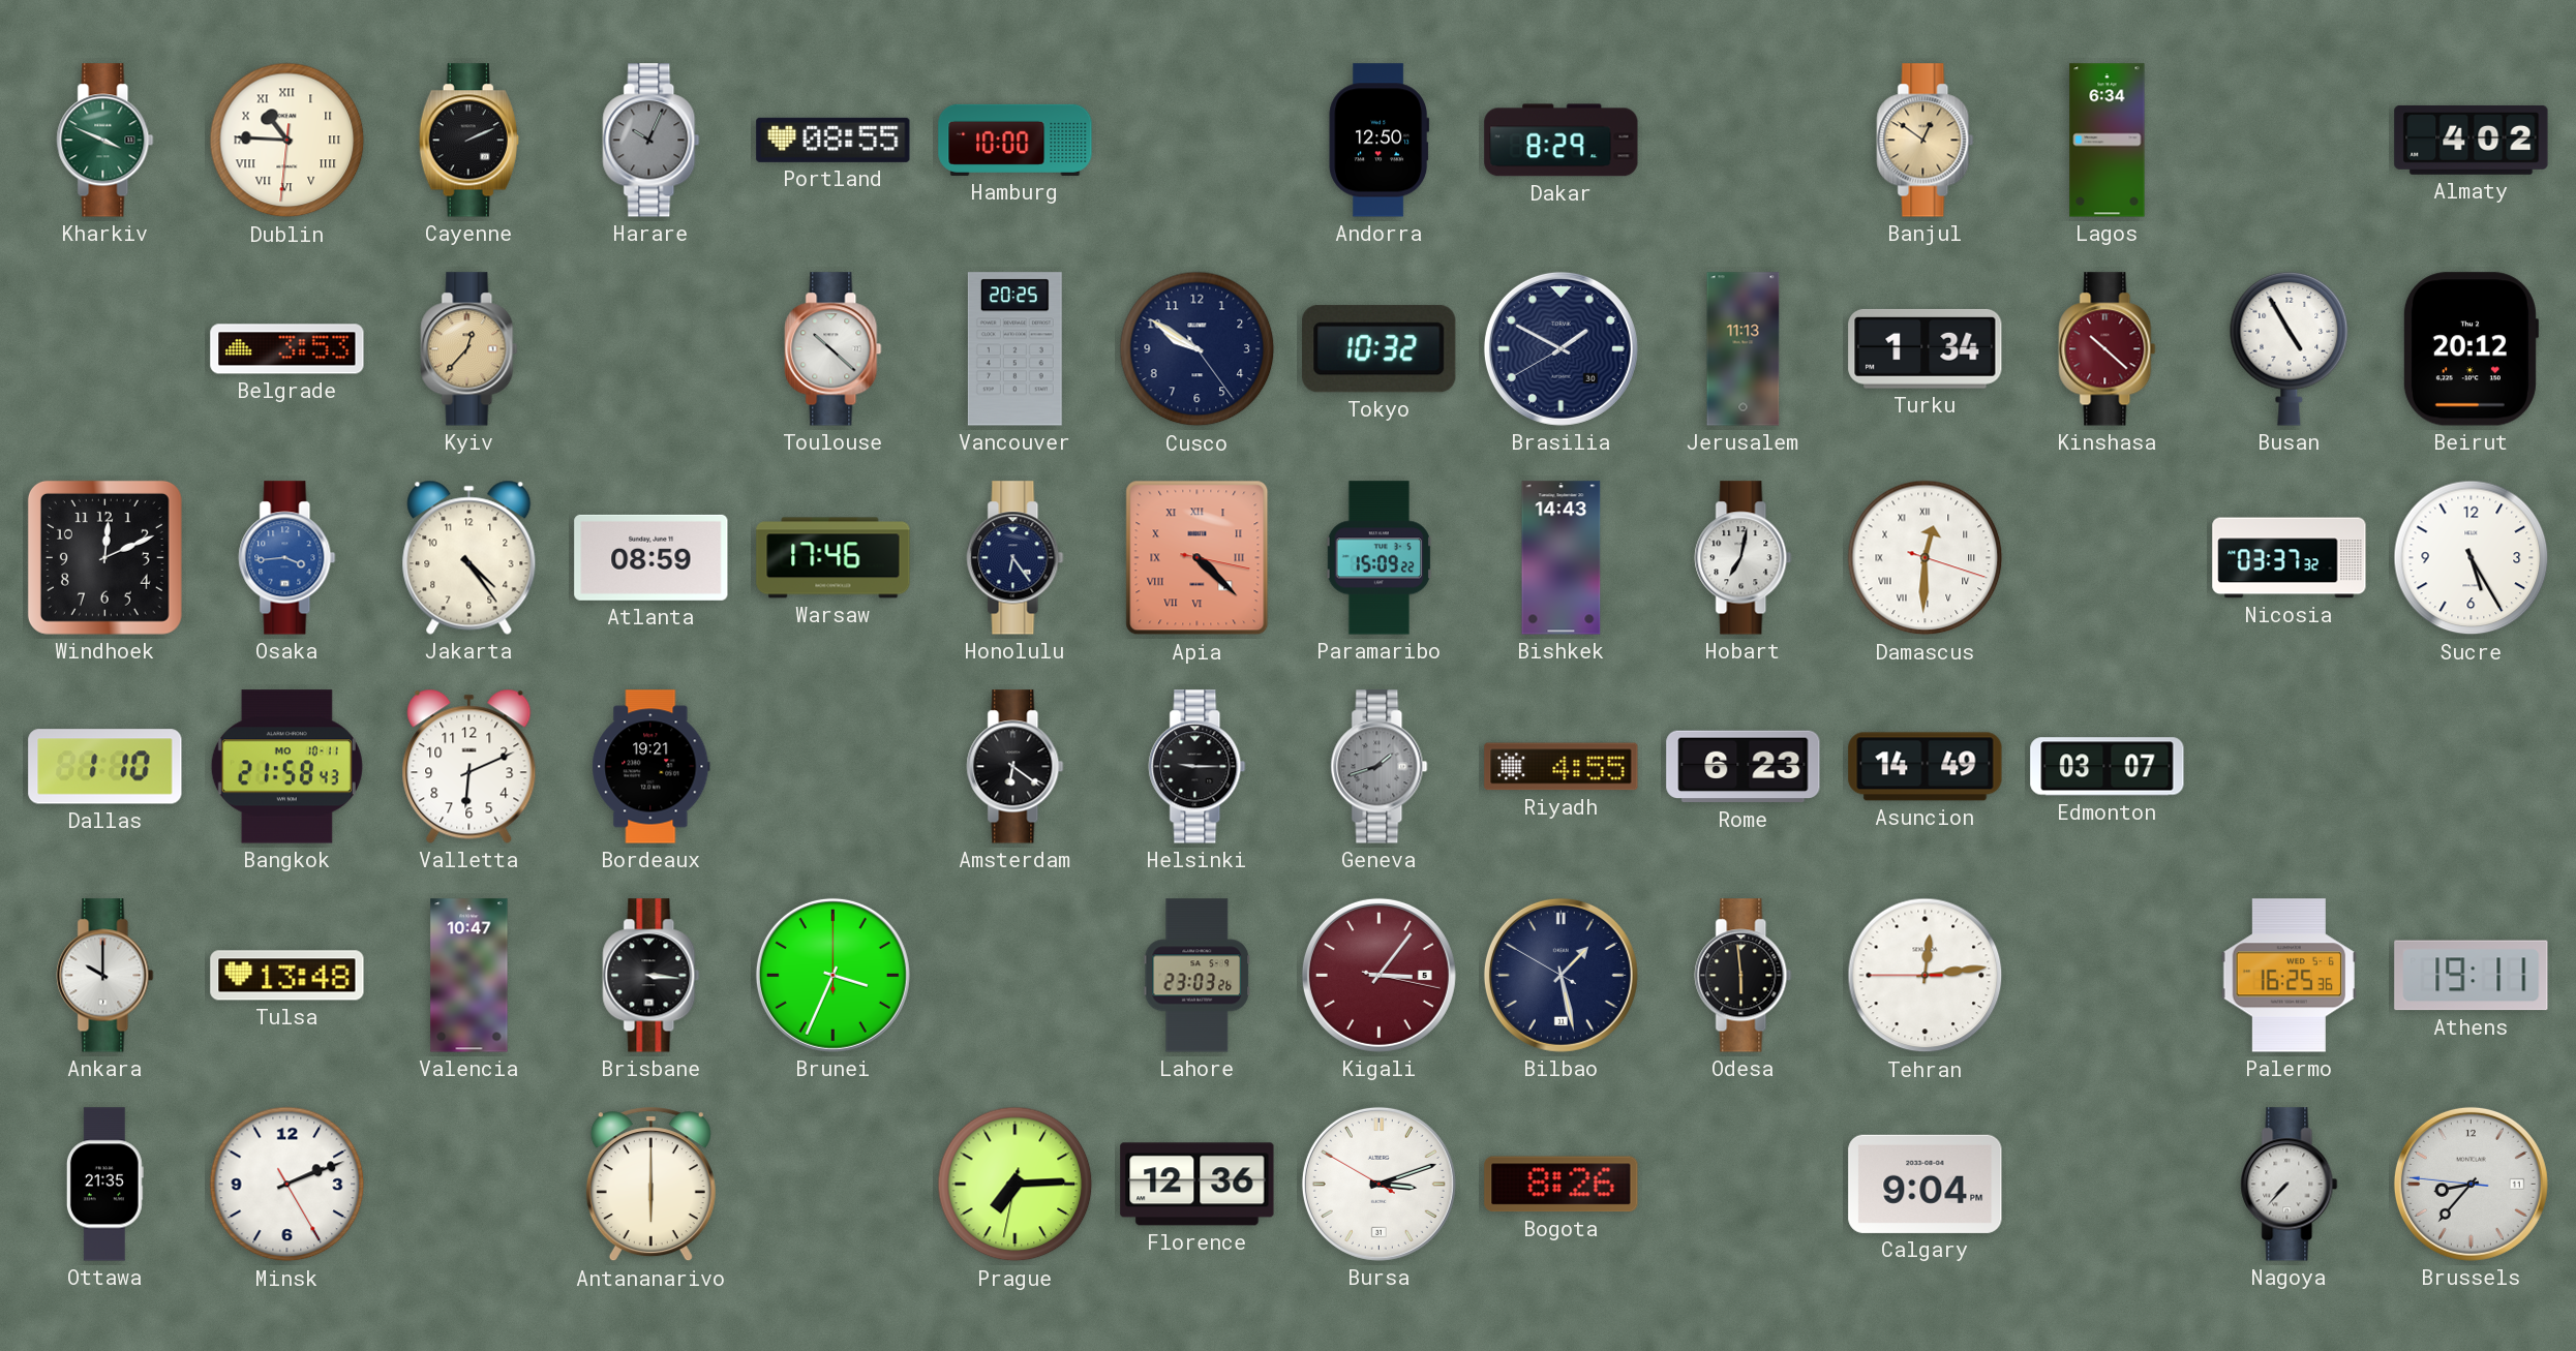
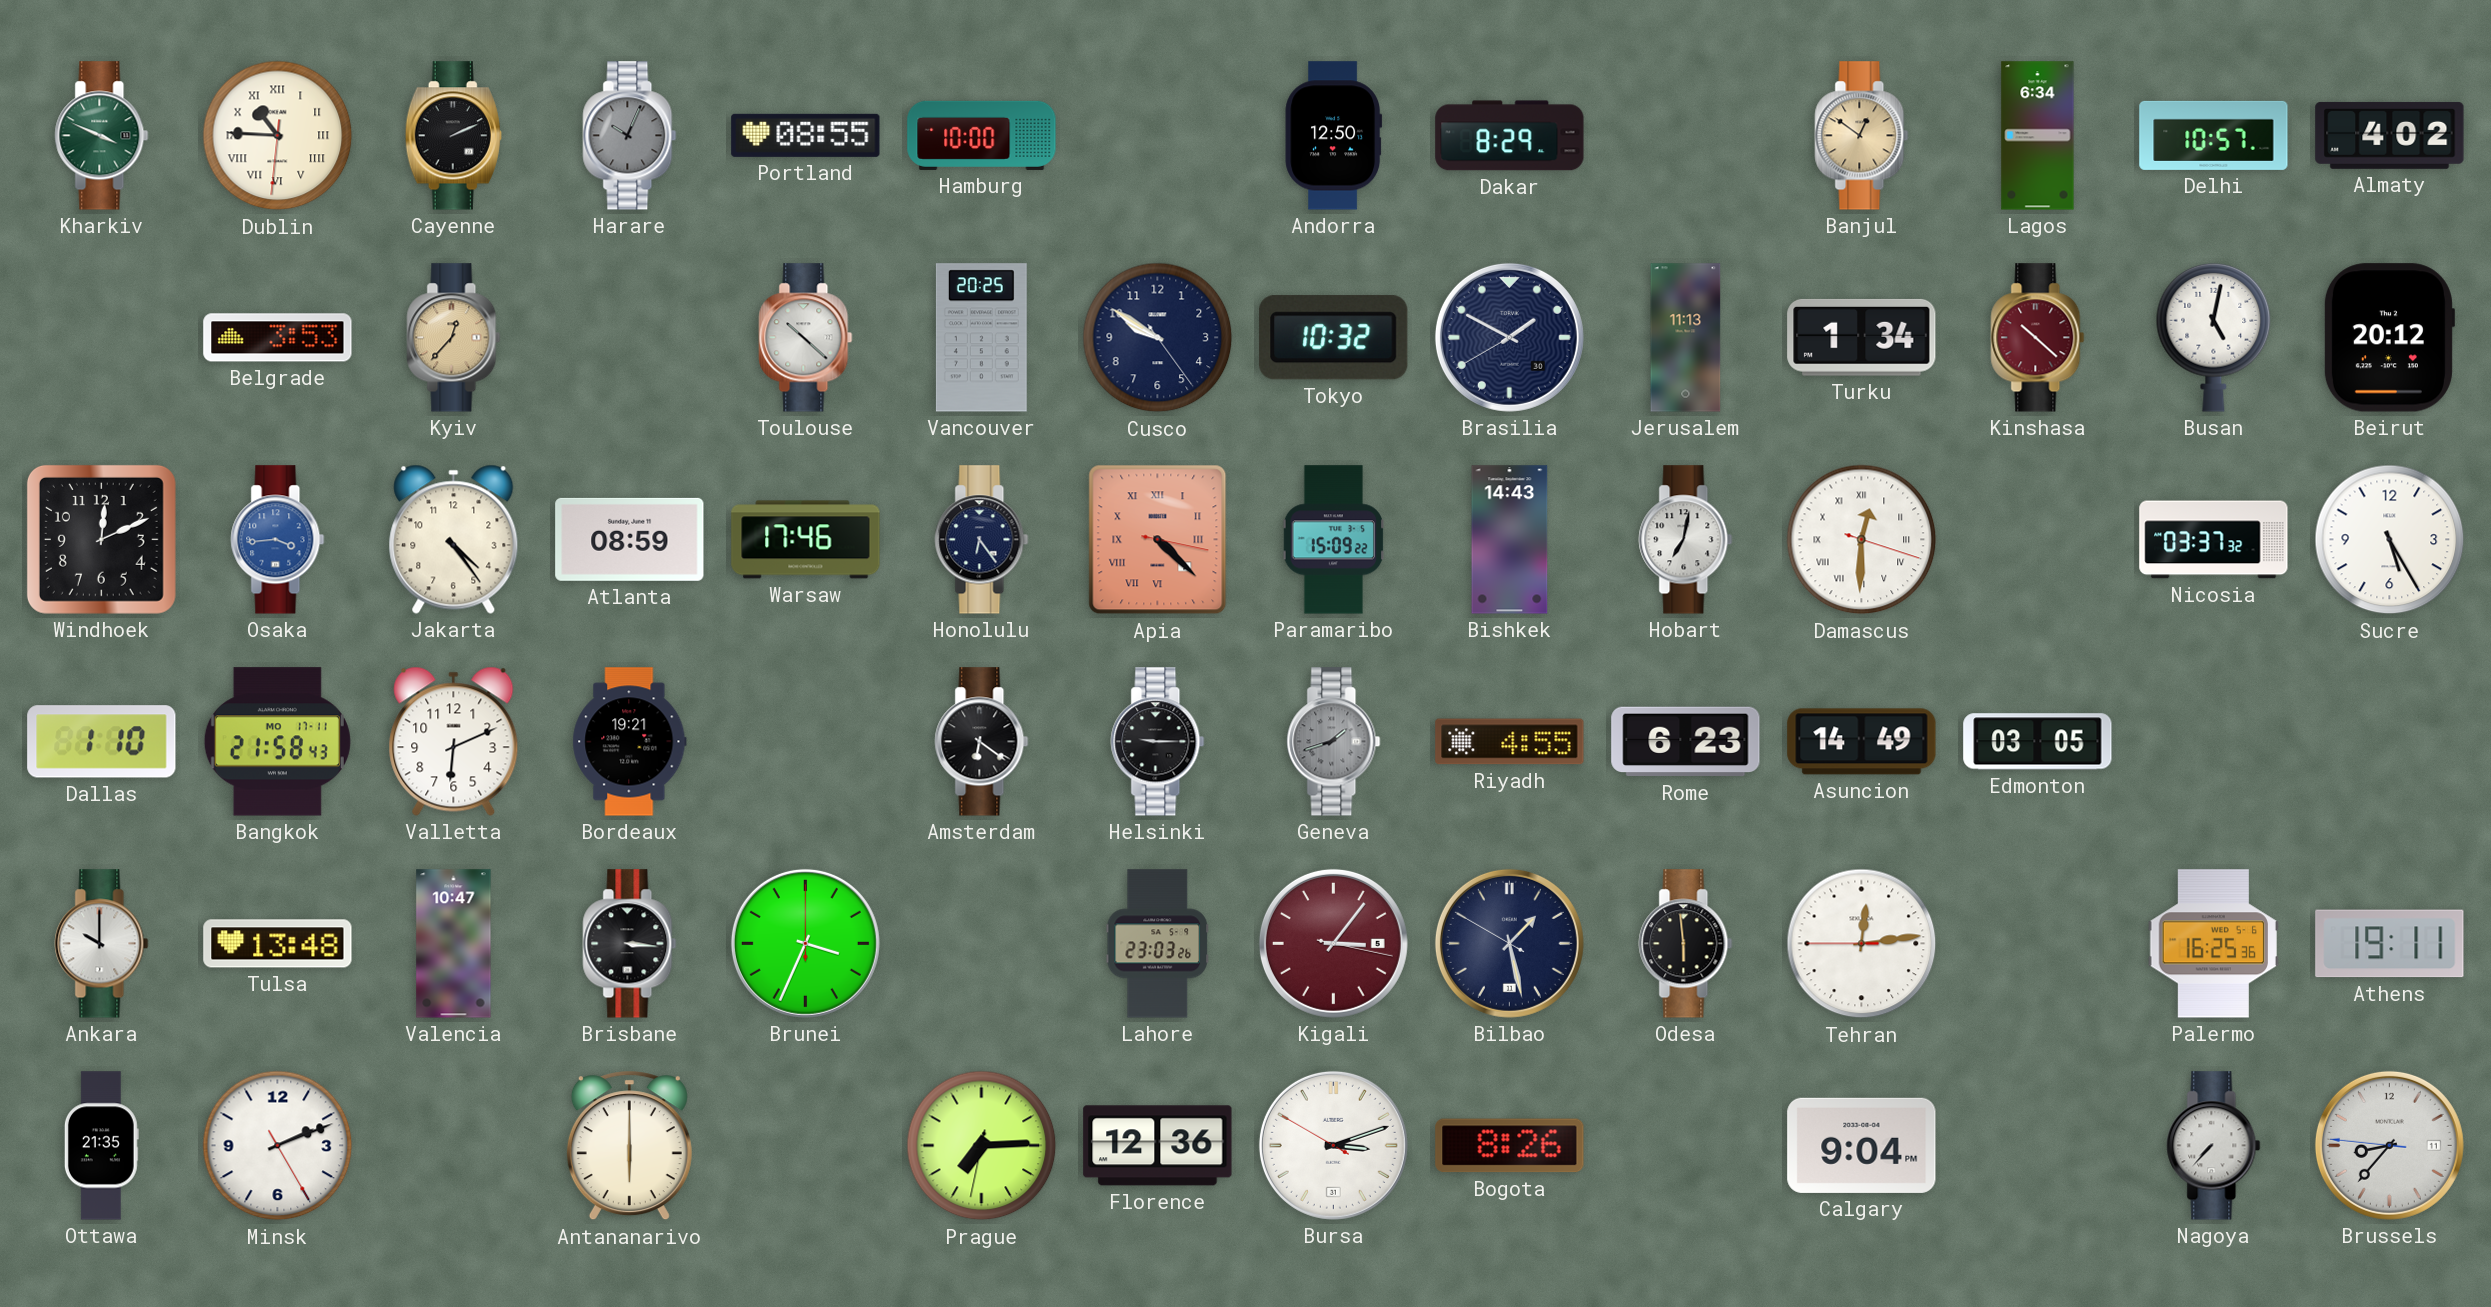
Delhi: none -> 10:57 (2214, 135)
Busan: 4:55 -> 5:02 (2214, 337)
Bangkok date: MO 10-11 -> MO 17-11 (277, 742)
Edmonton: 03:07 -> 03:05 (2038, 742)
